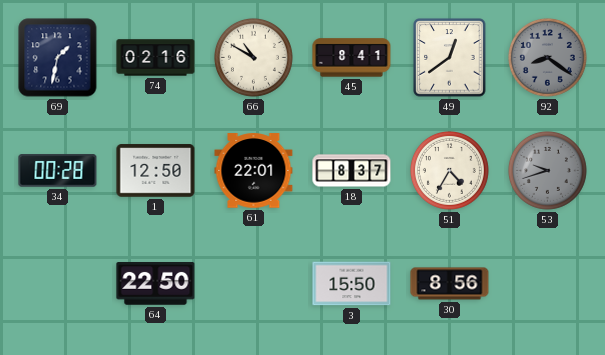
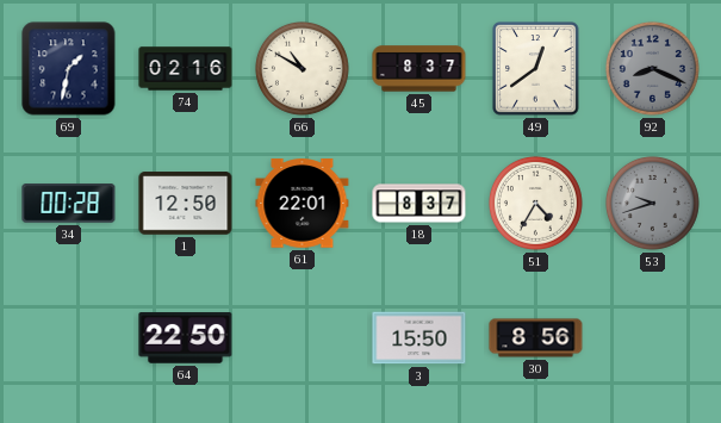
45: 8:41 -> 8:37 (419, 69)
92: 8:21 -> 8:19 (652, 68)
